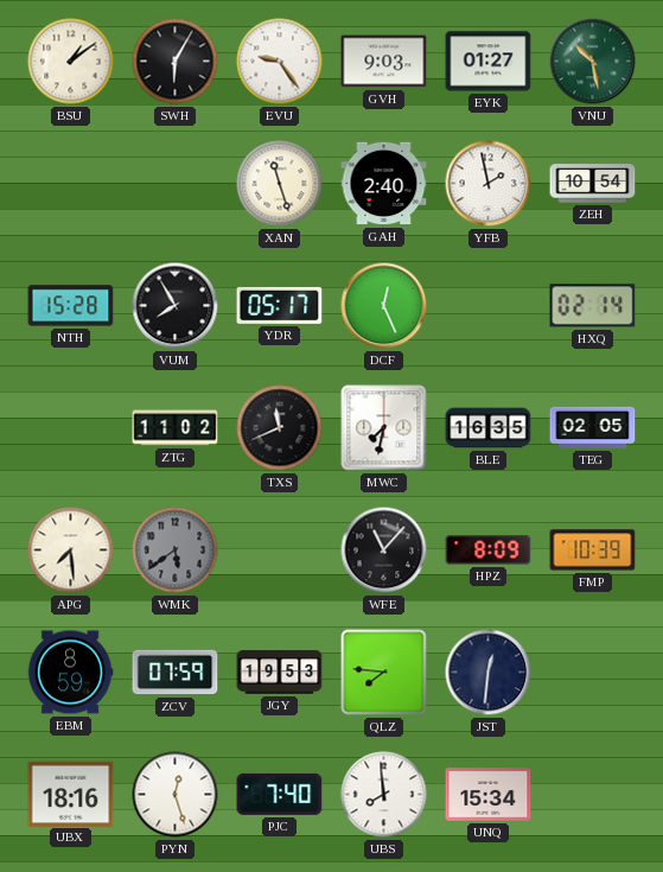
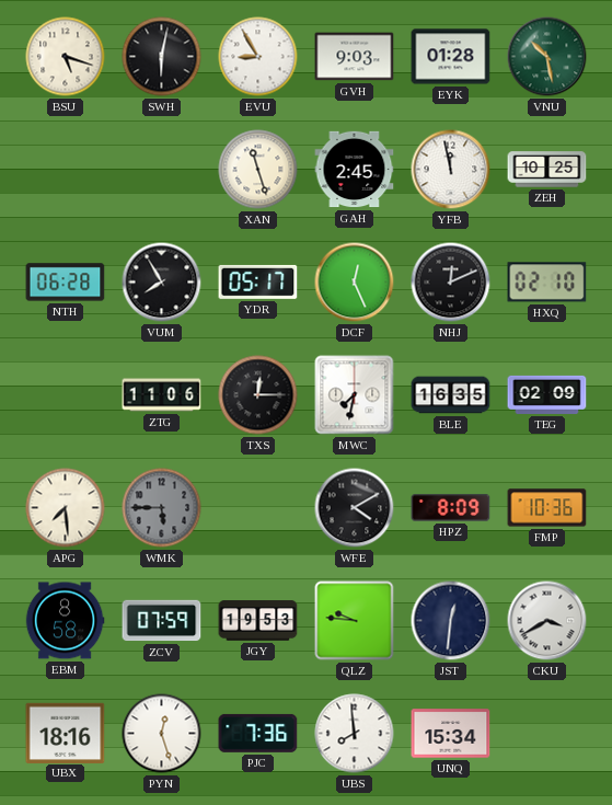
BSU: 1:09 -> 5:18 (66, 57)
SWH: 6:05 -> 6:02 (162, 57)
EVU: 9:24 -> 8:55 (258, 57)
EYK: 01:27 -> 01:28 (451, 57)
GAH: 2:40 -> 2:45 (355, 170)
YFB: 1:58 -> 11:58 (451, 170)
ZEH: 10:54 -> 10:25 (547, 170)
NTH: 15:28 -> 06:28 (66, 283)
NHJ: none -> 12:11 (451, 283)
HXQ: 02:14 -> 02:10 (547, 283)
ZTG: 11:02 -> 11:06 (162, 395)
TXS: 11:41 -> 12:15 (258, 395)
TEG: 02:05 -> 02:09 (547, 394)
WMK: 5:39 -> 5:45 (162, 508)
WFE: 11:07 -> 4:10 (355, 508)
FMP: 10:39 -> 10:36 (547, 508)
EBM: 8:59 -> 8:58 (65, 621)
QLZ: 7:46 -> 9:46 (355, 621)
CKU: none -> 3:40 (547, 621)
PJC: 7:40 -> 7:36 (258, 733)
